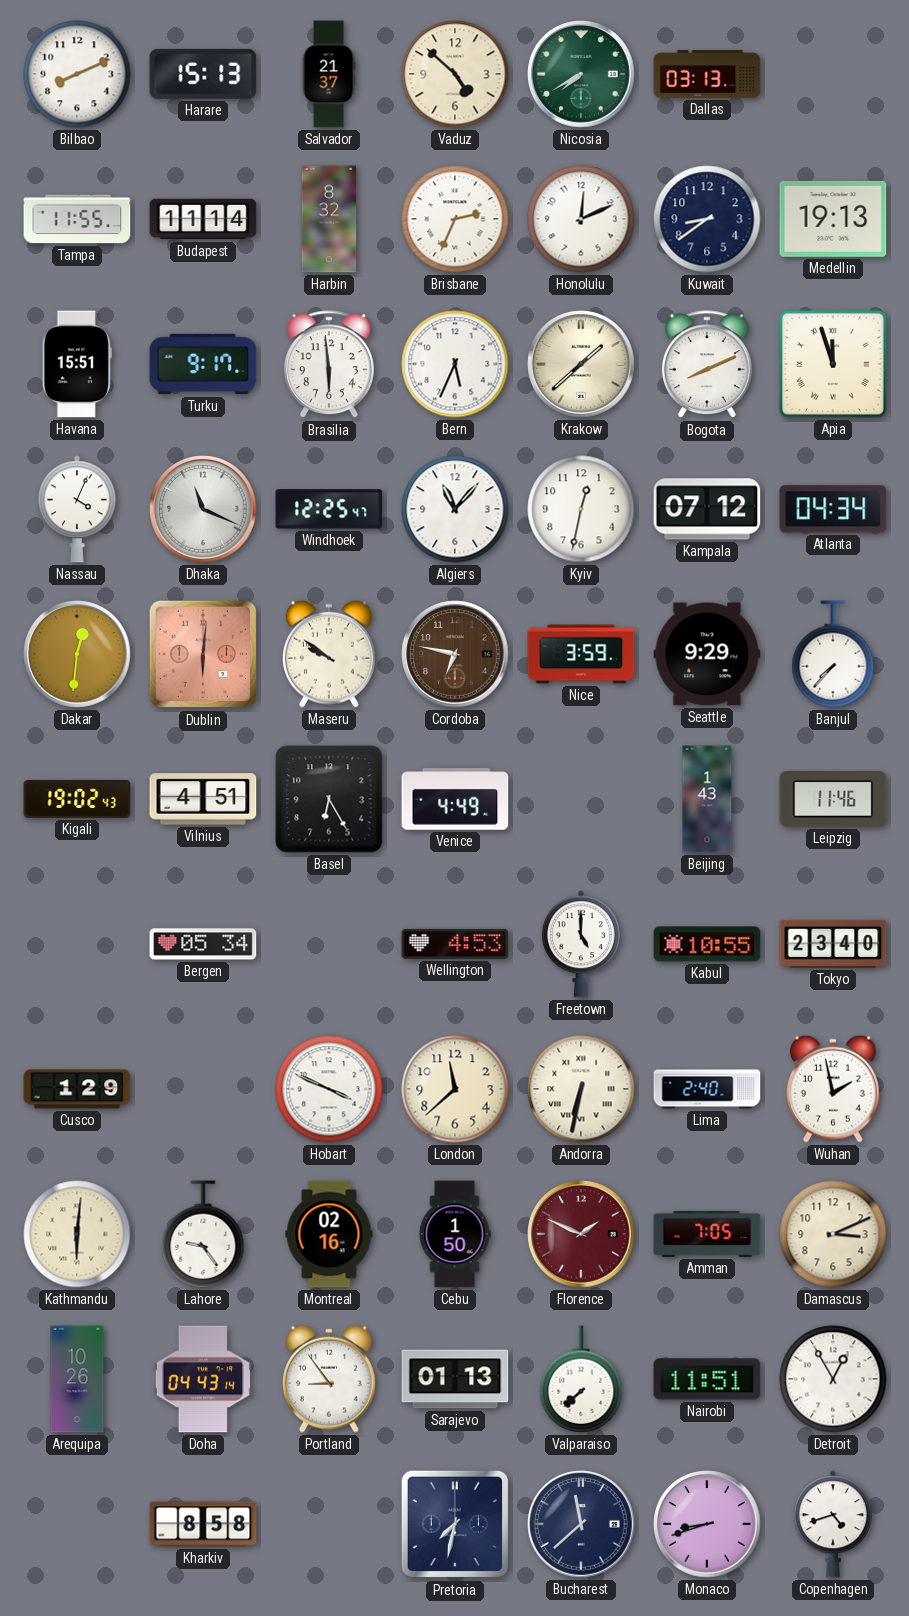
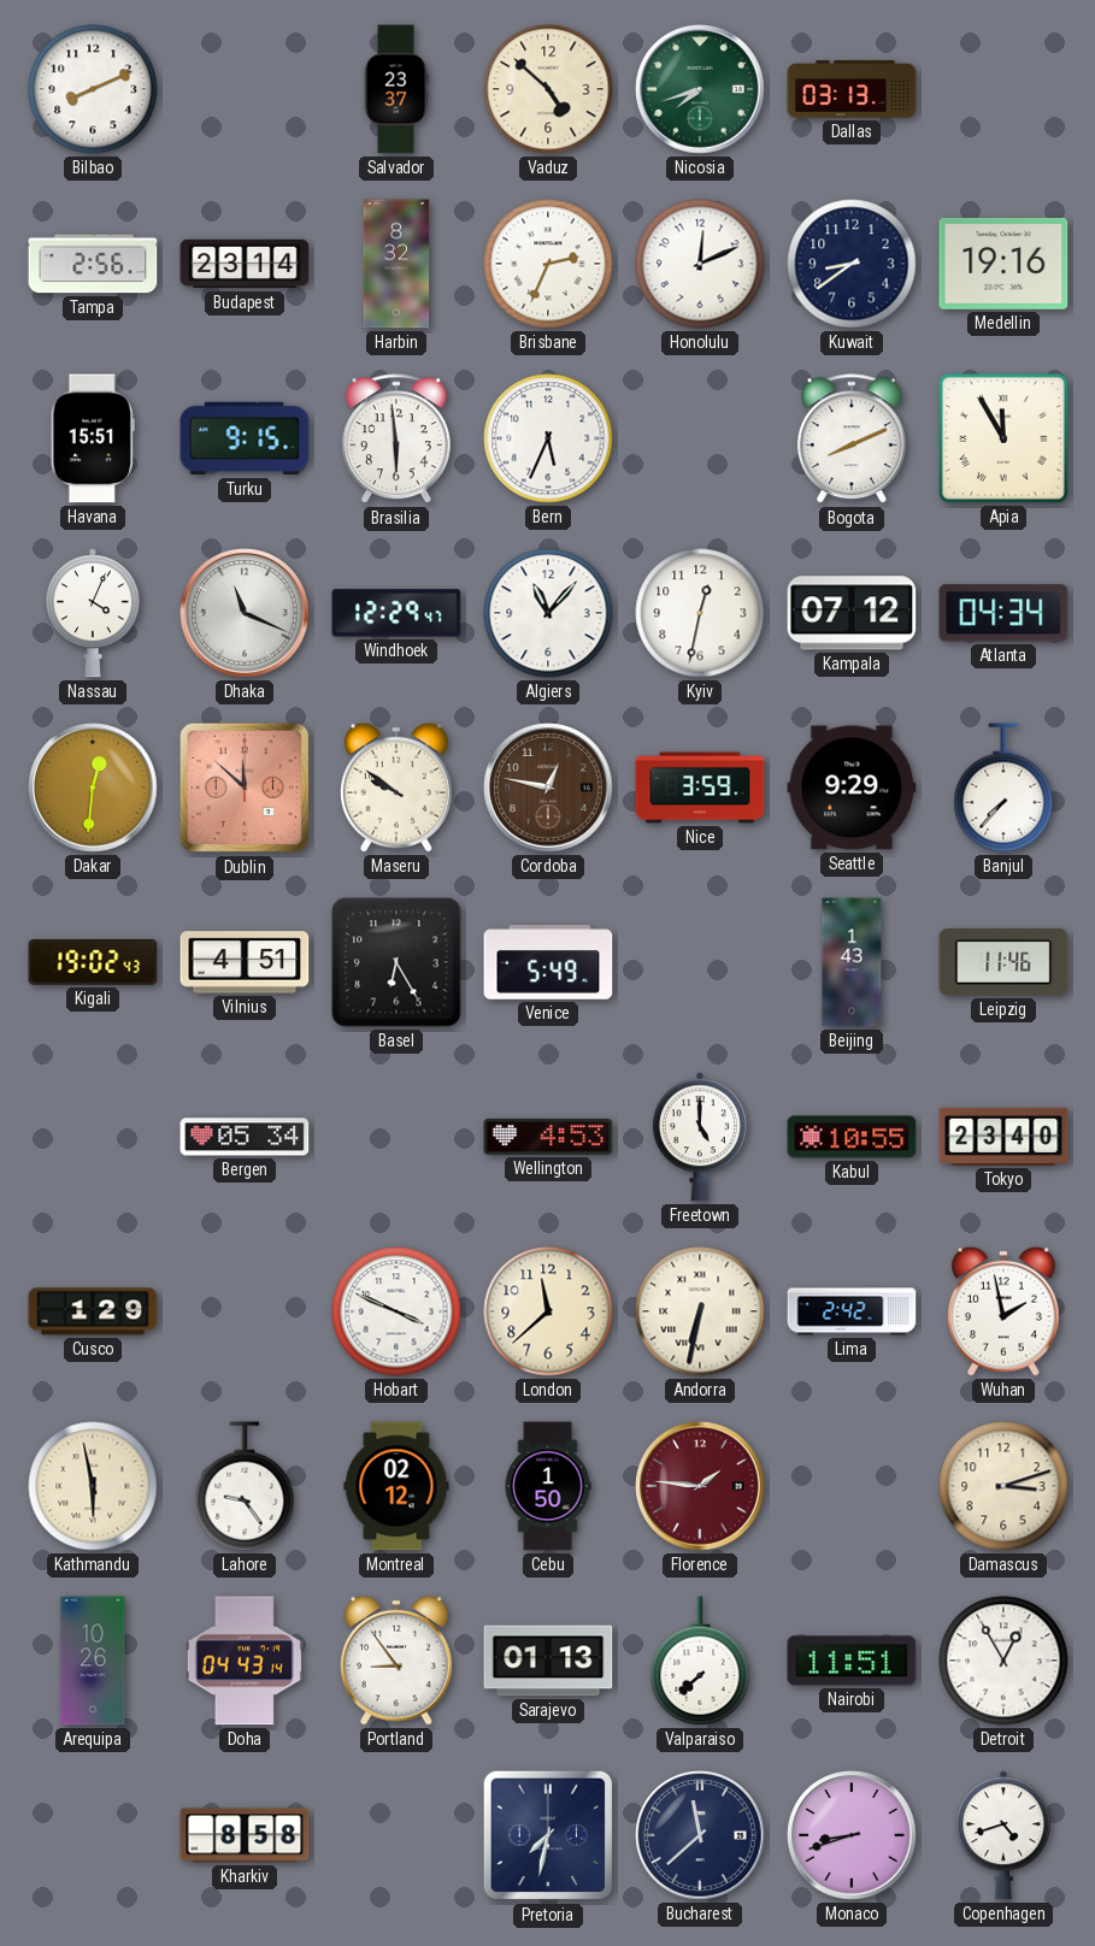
Harare: 15:13 -> none (203, 74)
Salvador: 21:37 -> 23:37 (396, 89)
Nicosia: 7:40 -> 7:42 (700, 89)
Tampa: 11:55 -> 2:56 (93, 264)
Budapest: 11:14 -> 23:14 (245, 264)
Medellin: 19:13 -> 19:16 (1003, 264)
Turku: 9:17 -> 9:15 (245, 438)
Krakow: 1:38 -> none (581, 364)
Apia: 11:57 -> 11:55 (1005, 440)
Windhoek: 12:25 -> 12:29 (396, 613)
Dublin: 6:01 -> 11:52 (245, 788)
Cordoba: 6:47 -> 12:47 (548, 788)
Venice: 4:49 -> 5:49 (548, 962)
Lima: 2:40 -> 2:42 (852, 1311)
Kathmandu: 6:01 -> 5:58 (93, 1486)
Montreal: 02:16 -> 02:12 (396, 1486)
Florence: 1:49 -> 1:46 (700, 1486)
Amman: 7:05 -> none (707, 1234)
Damascus: 3:11 -> 3:12 (1003, 1486)
